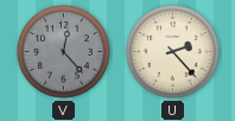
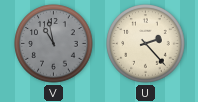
V: 12:23 -> 10:58 (54, 44)
